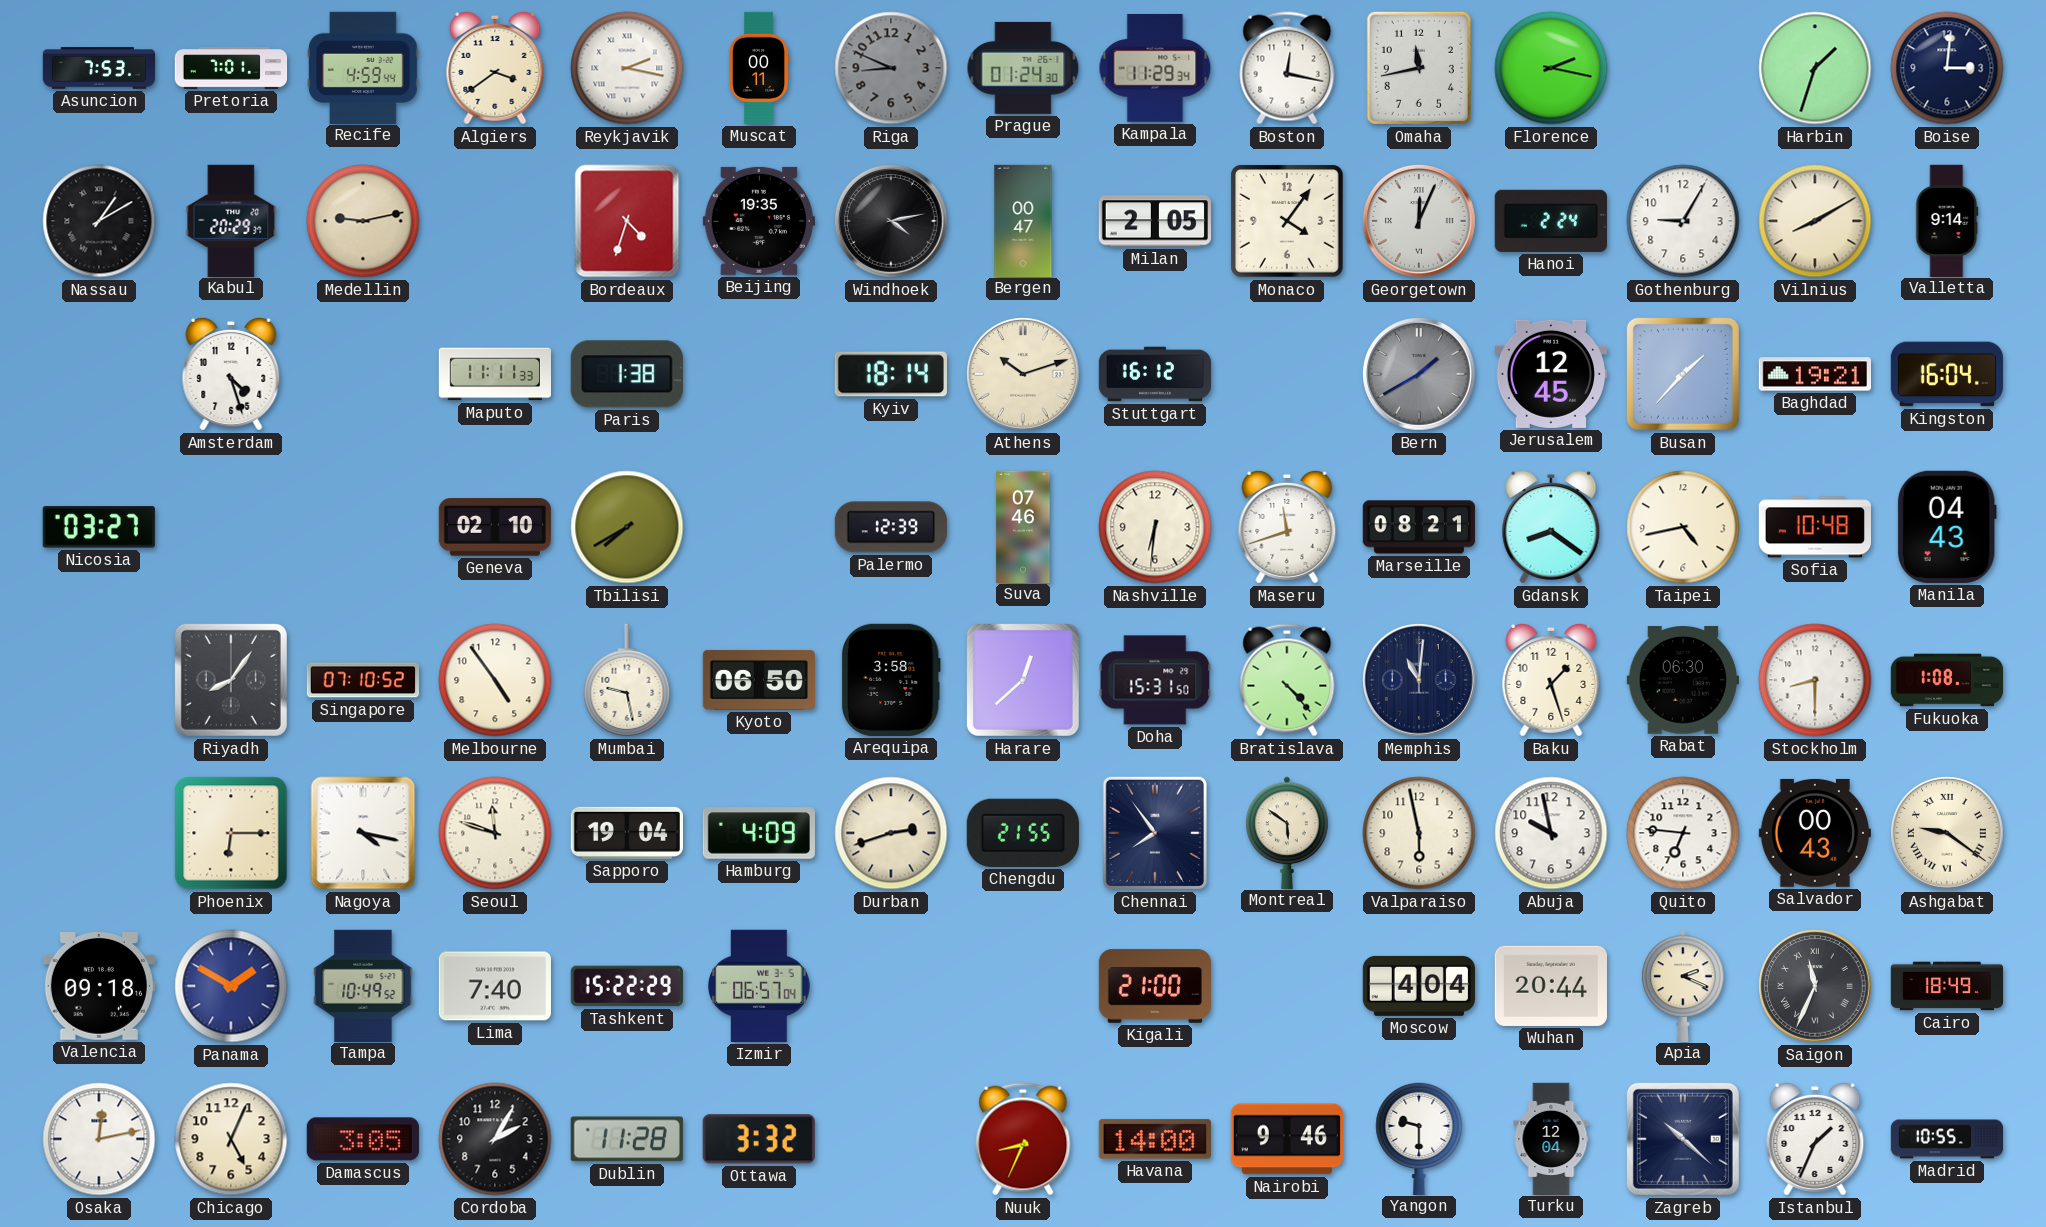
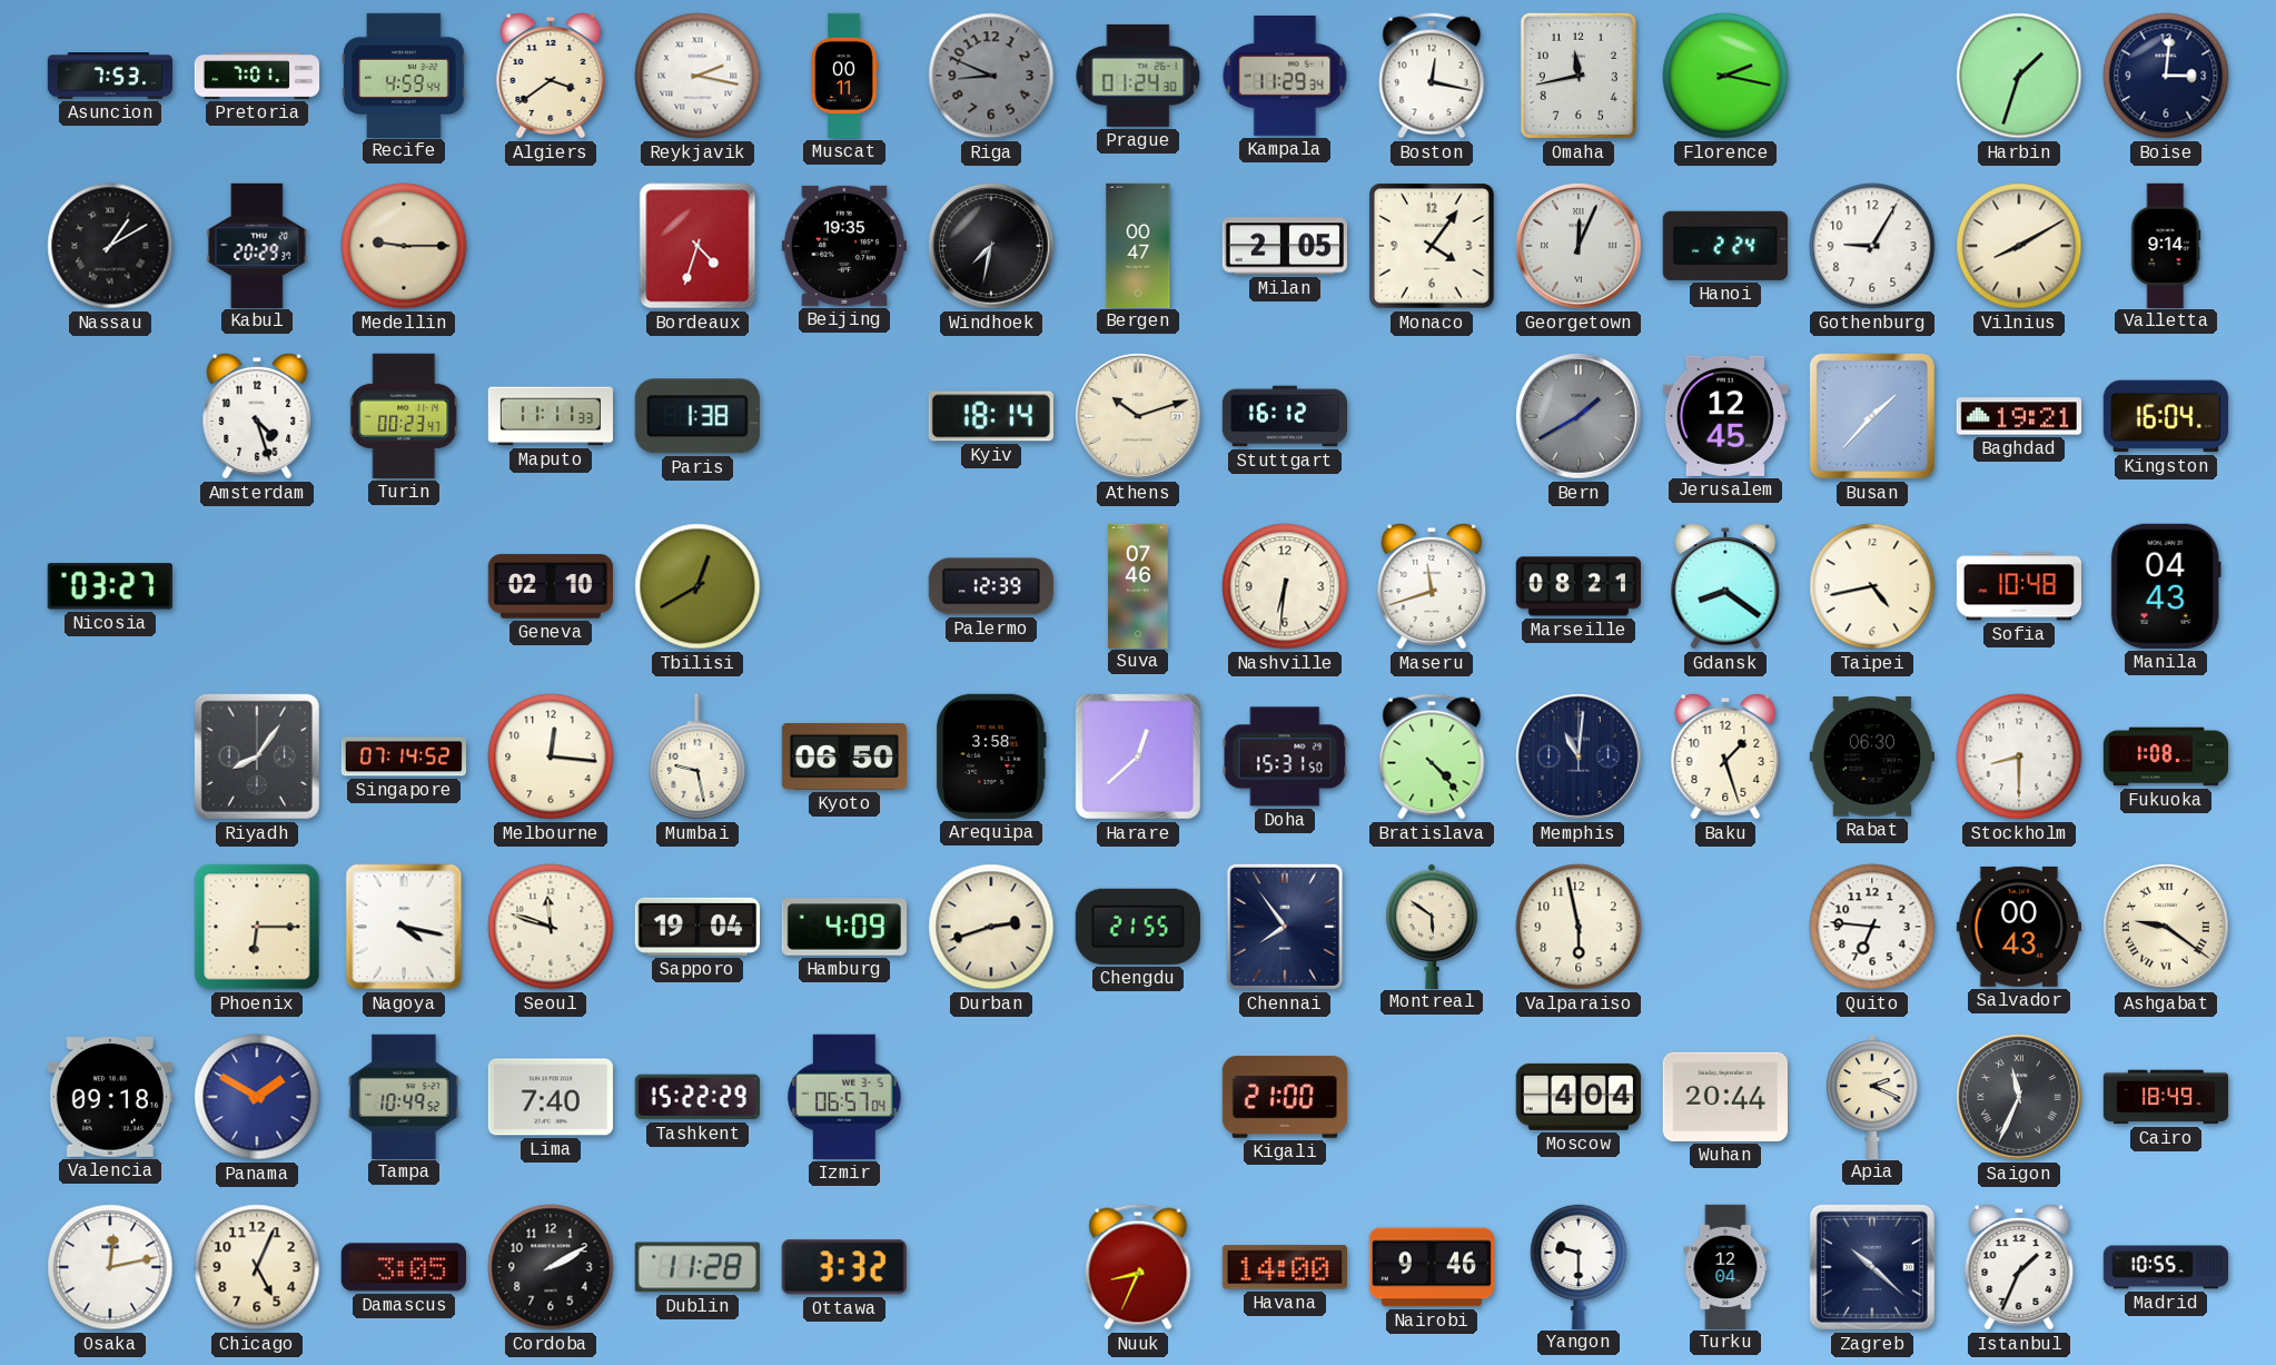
Medellin: 9:13 -> 9:15 (404, 246)
Windhoek: 4:13 -> 7:32 (991, 246)
Turin: none -> 00:23 (404, 416)
Tbilisi: 7:40 -> 12:40 (697, 586)
Singapore: 07:10 -> 07:14 (403, 756)
Melbourne: 4:54 -> 12:16 (551, 756)
Abuja: 9:58 -> none (1551, 833)
Cordoba: 2:05 -> 2:10 (551, 1267)
